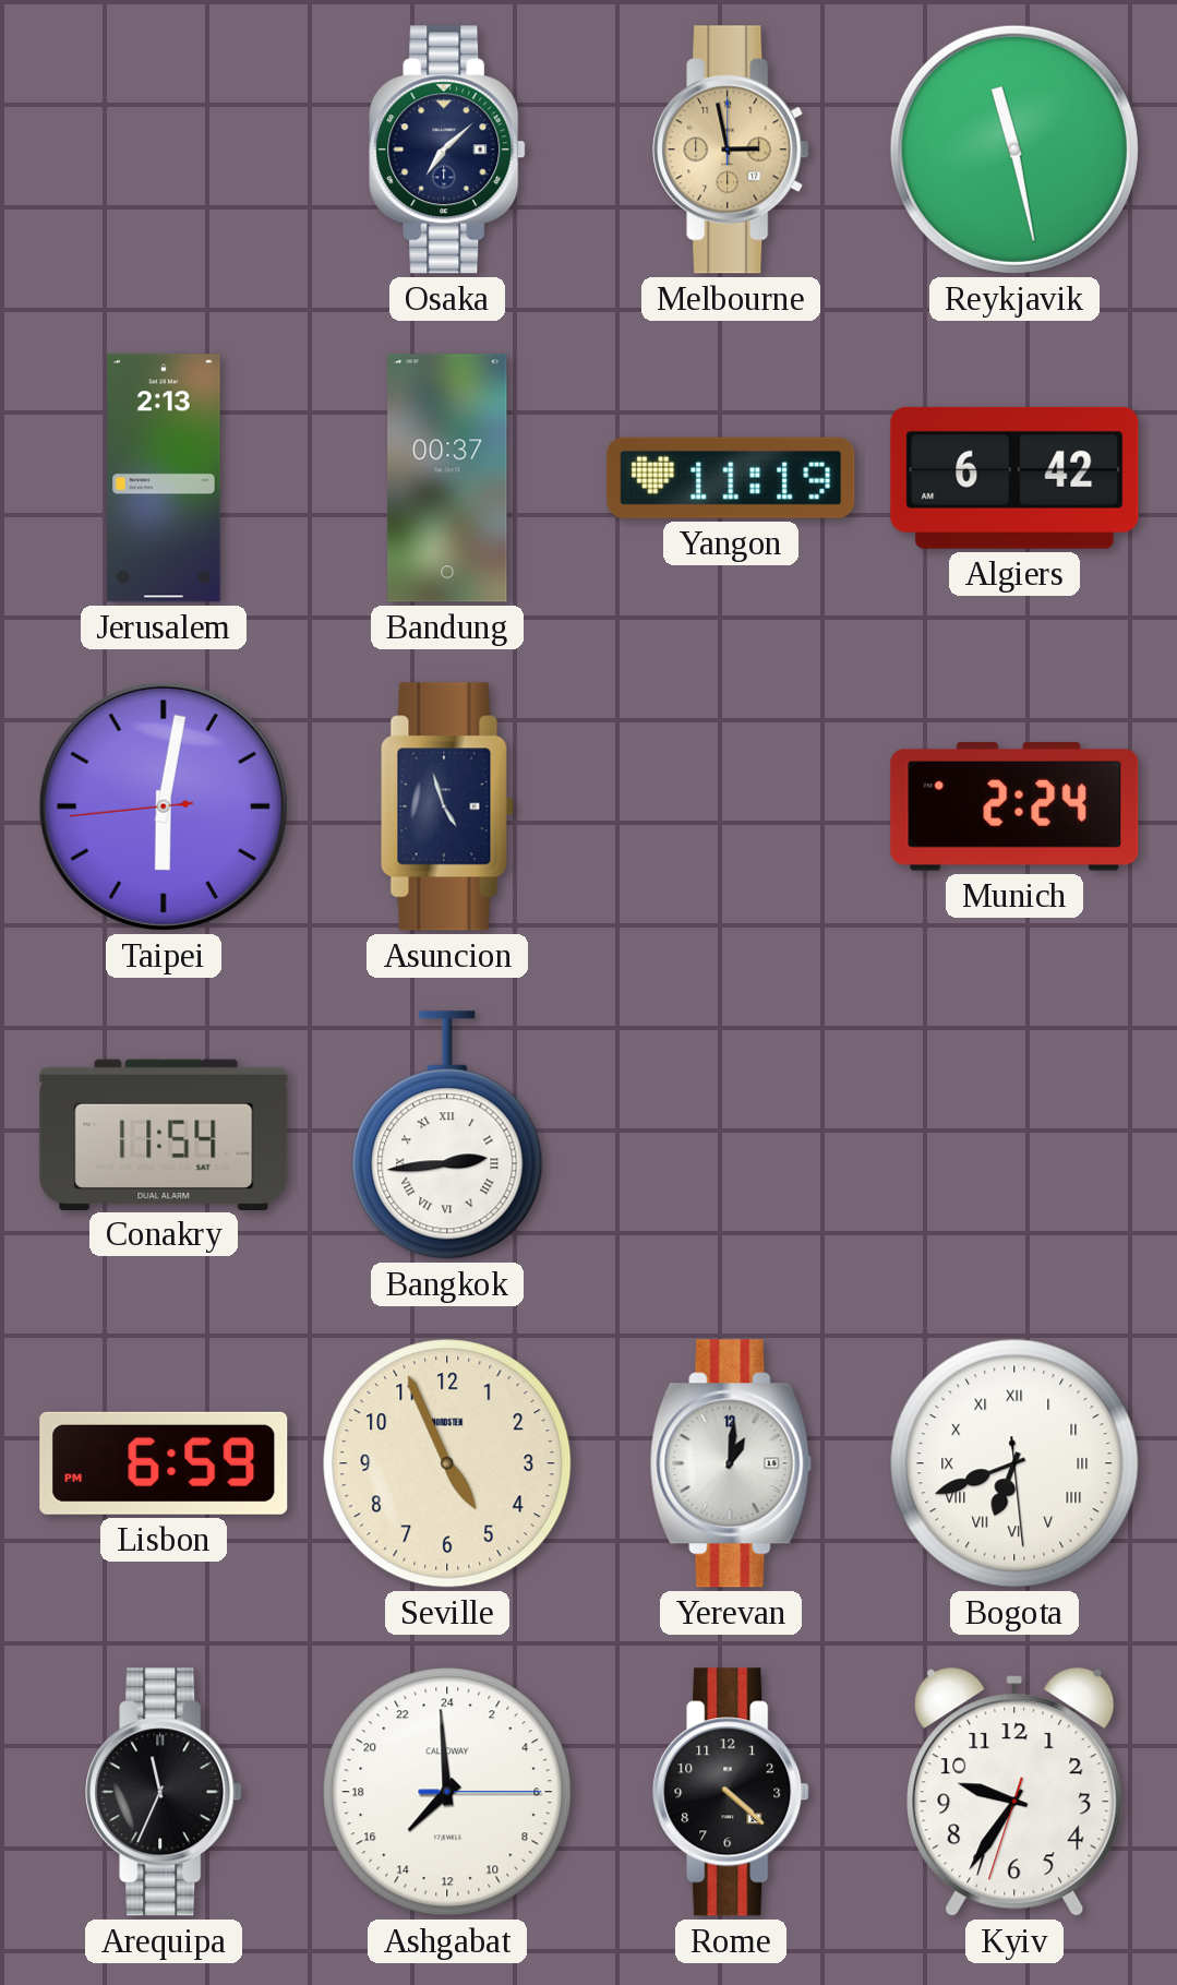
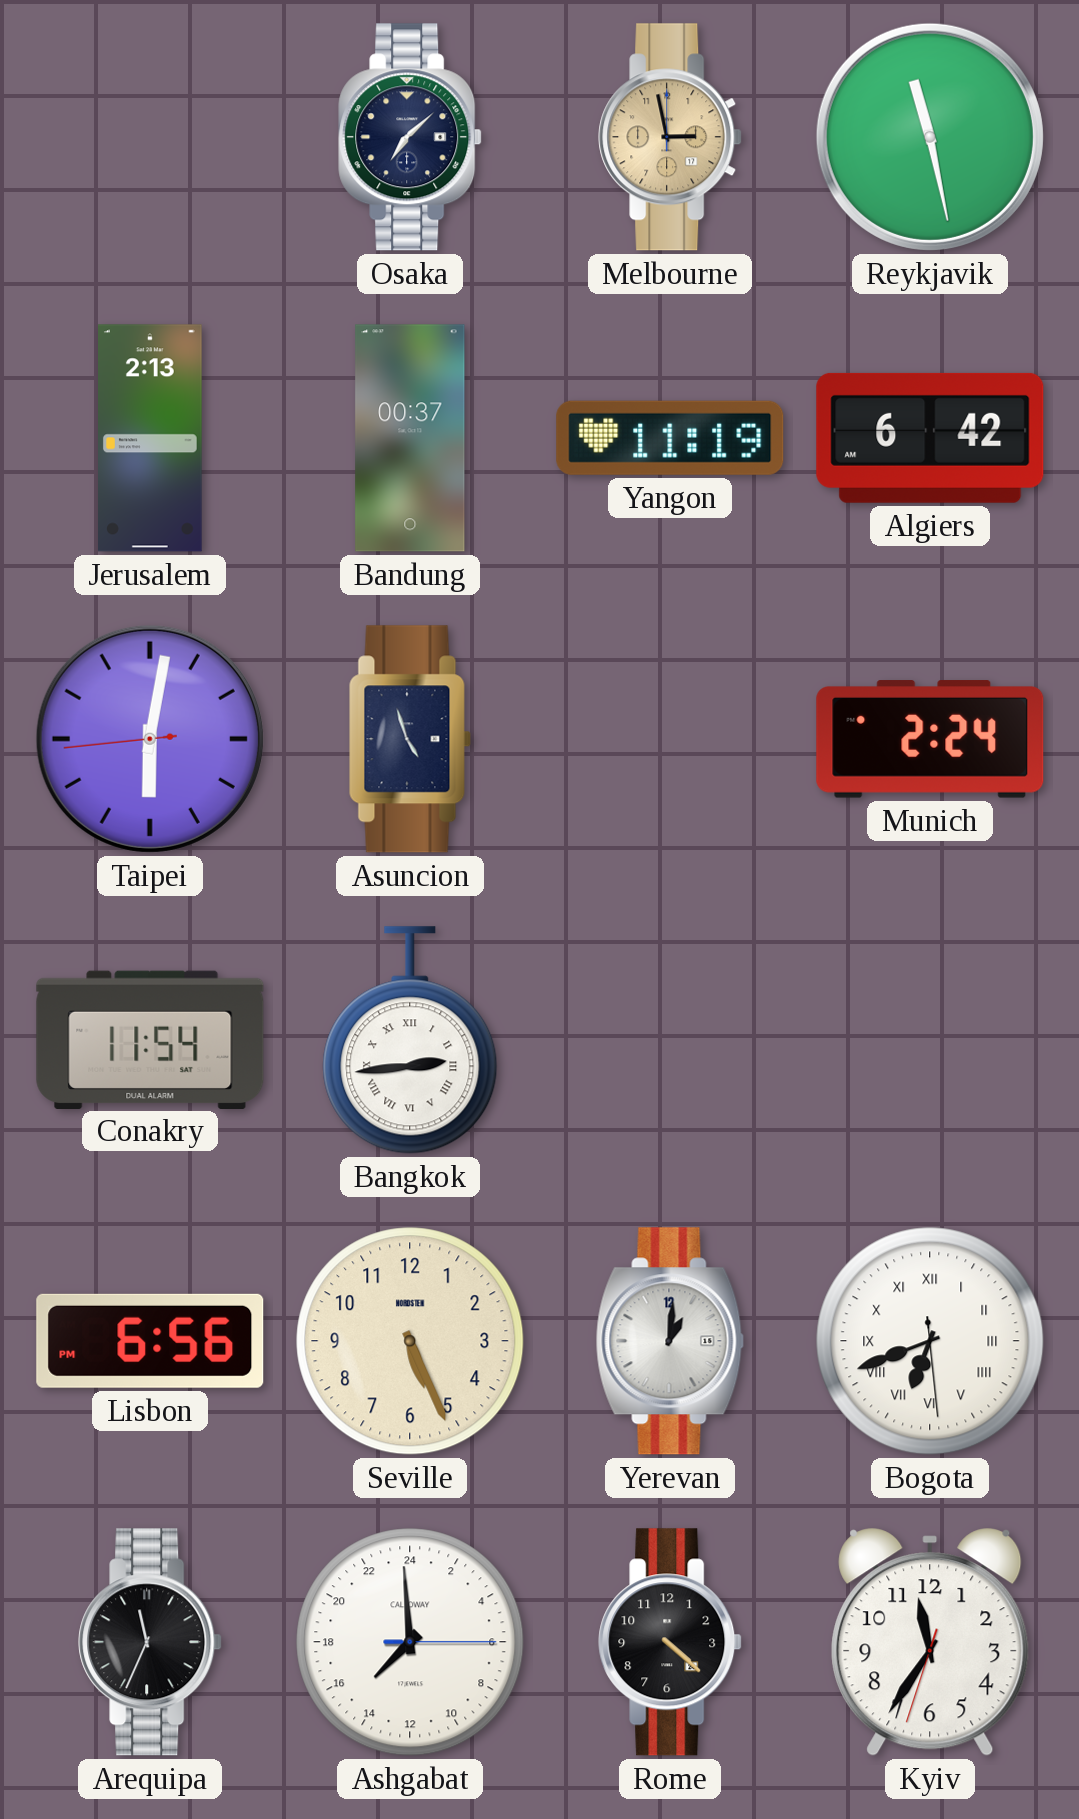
Lisbon: 6:59 -> 6:56 (150, 1341)
Seville: 4:56 -> 5:26 (410, 1341)
Kyiv: 9:35 -> 11:35 (930, 1642)
